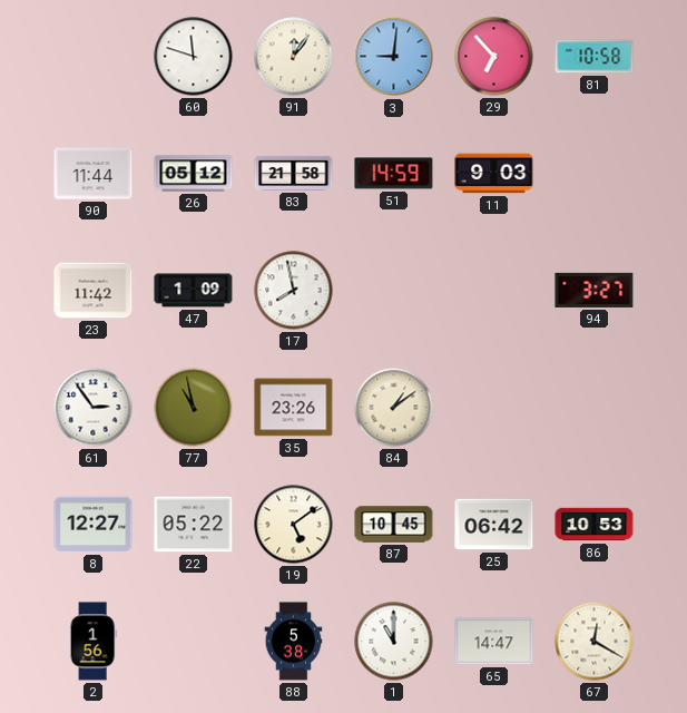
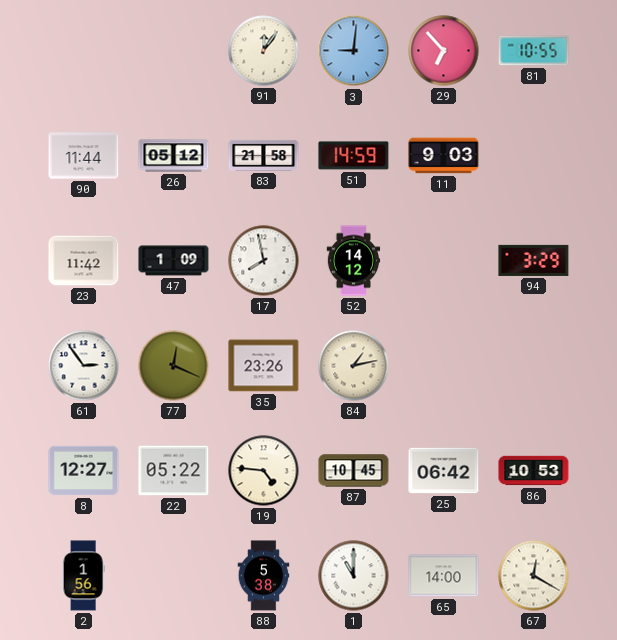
60: 11:48 -> none (194, 57)
81: 10:58 -> 10:55 (534, 51)
52: none -> 14:12 (354, 261)
94: 3:27 -> 3:29 (534, 260)
77: 10:58 -> 12:19 (174, 366)
84: 1:09 -> 1:13 (354, 366)
19: 5:09 -> 4:46 (264, 471)
65: 14:47 -> 14:00 (444, 576)
